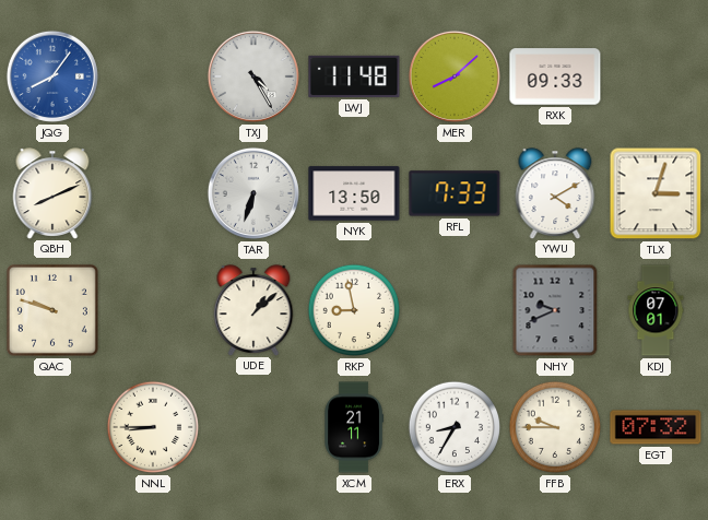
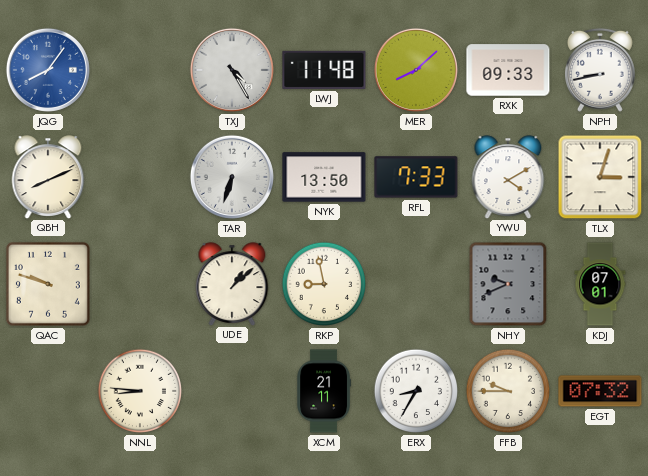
NPH: none -> 8:43 (600, 70)
NNL: 8:45 -> 8:46 (140, 391)
